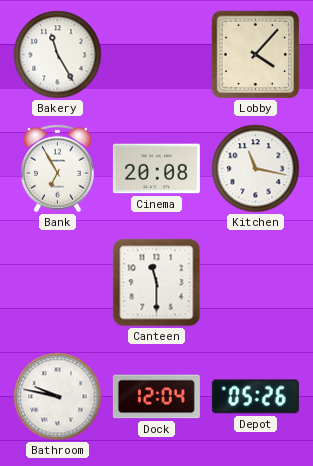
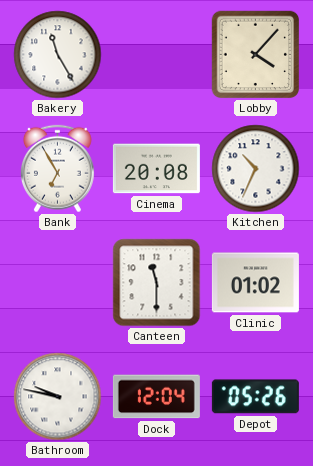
Kitchen: 11:17 -> 10:34 (256, 169)
Clinic: none -> 01:02 (255, 283)
